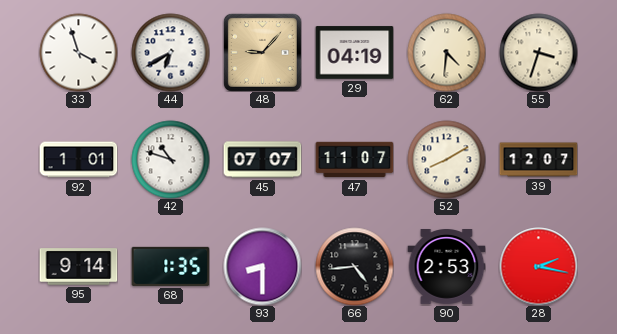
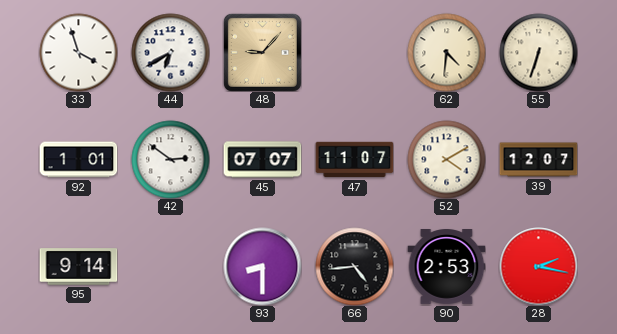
29: 04:19 -> none (354, 53)
55: 3:33 -> 6:33 (538, 52)
42: 10:48 -> 2:51 (170, 159)
52: 8:10 -> 4:10 (446, 159)
68: 1:35 -> none (170, 266)
